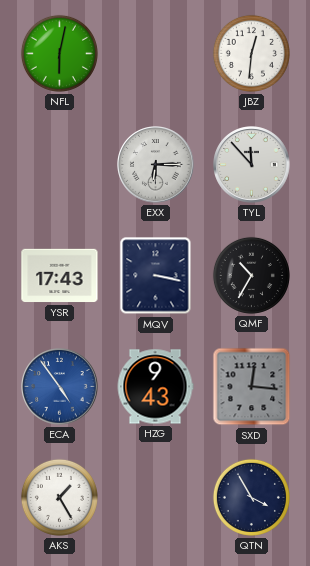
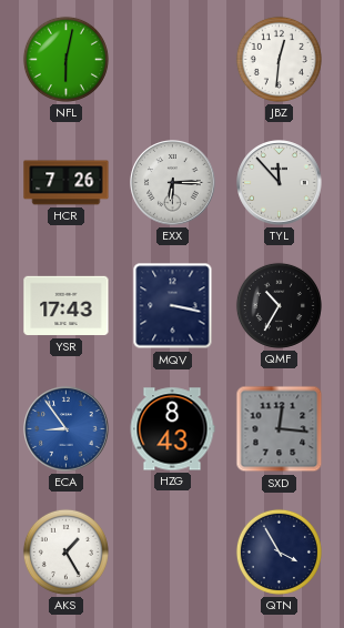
HCR: none -> 7:26 (67, 183)
ECA: 4:54 -> 8:54 (67, 429)
HZG: 9:43 -> 8:43 (172, 429)
